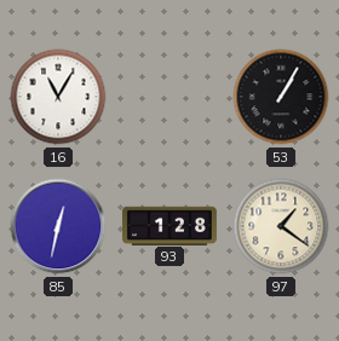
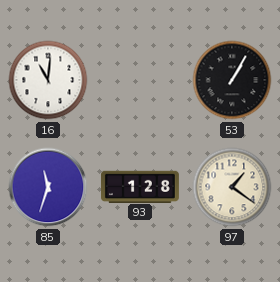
16: 11:05 -> 11:01 (48, 80)
85: 12:32 -> 11:33 (48, 187)
